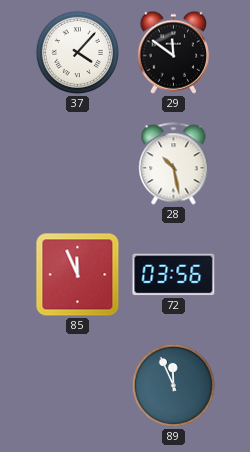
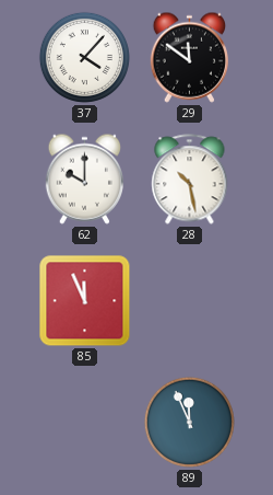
62: none -> 10:00 (84, 179)
72: 03:56 -> none (174, 275)
